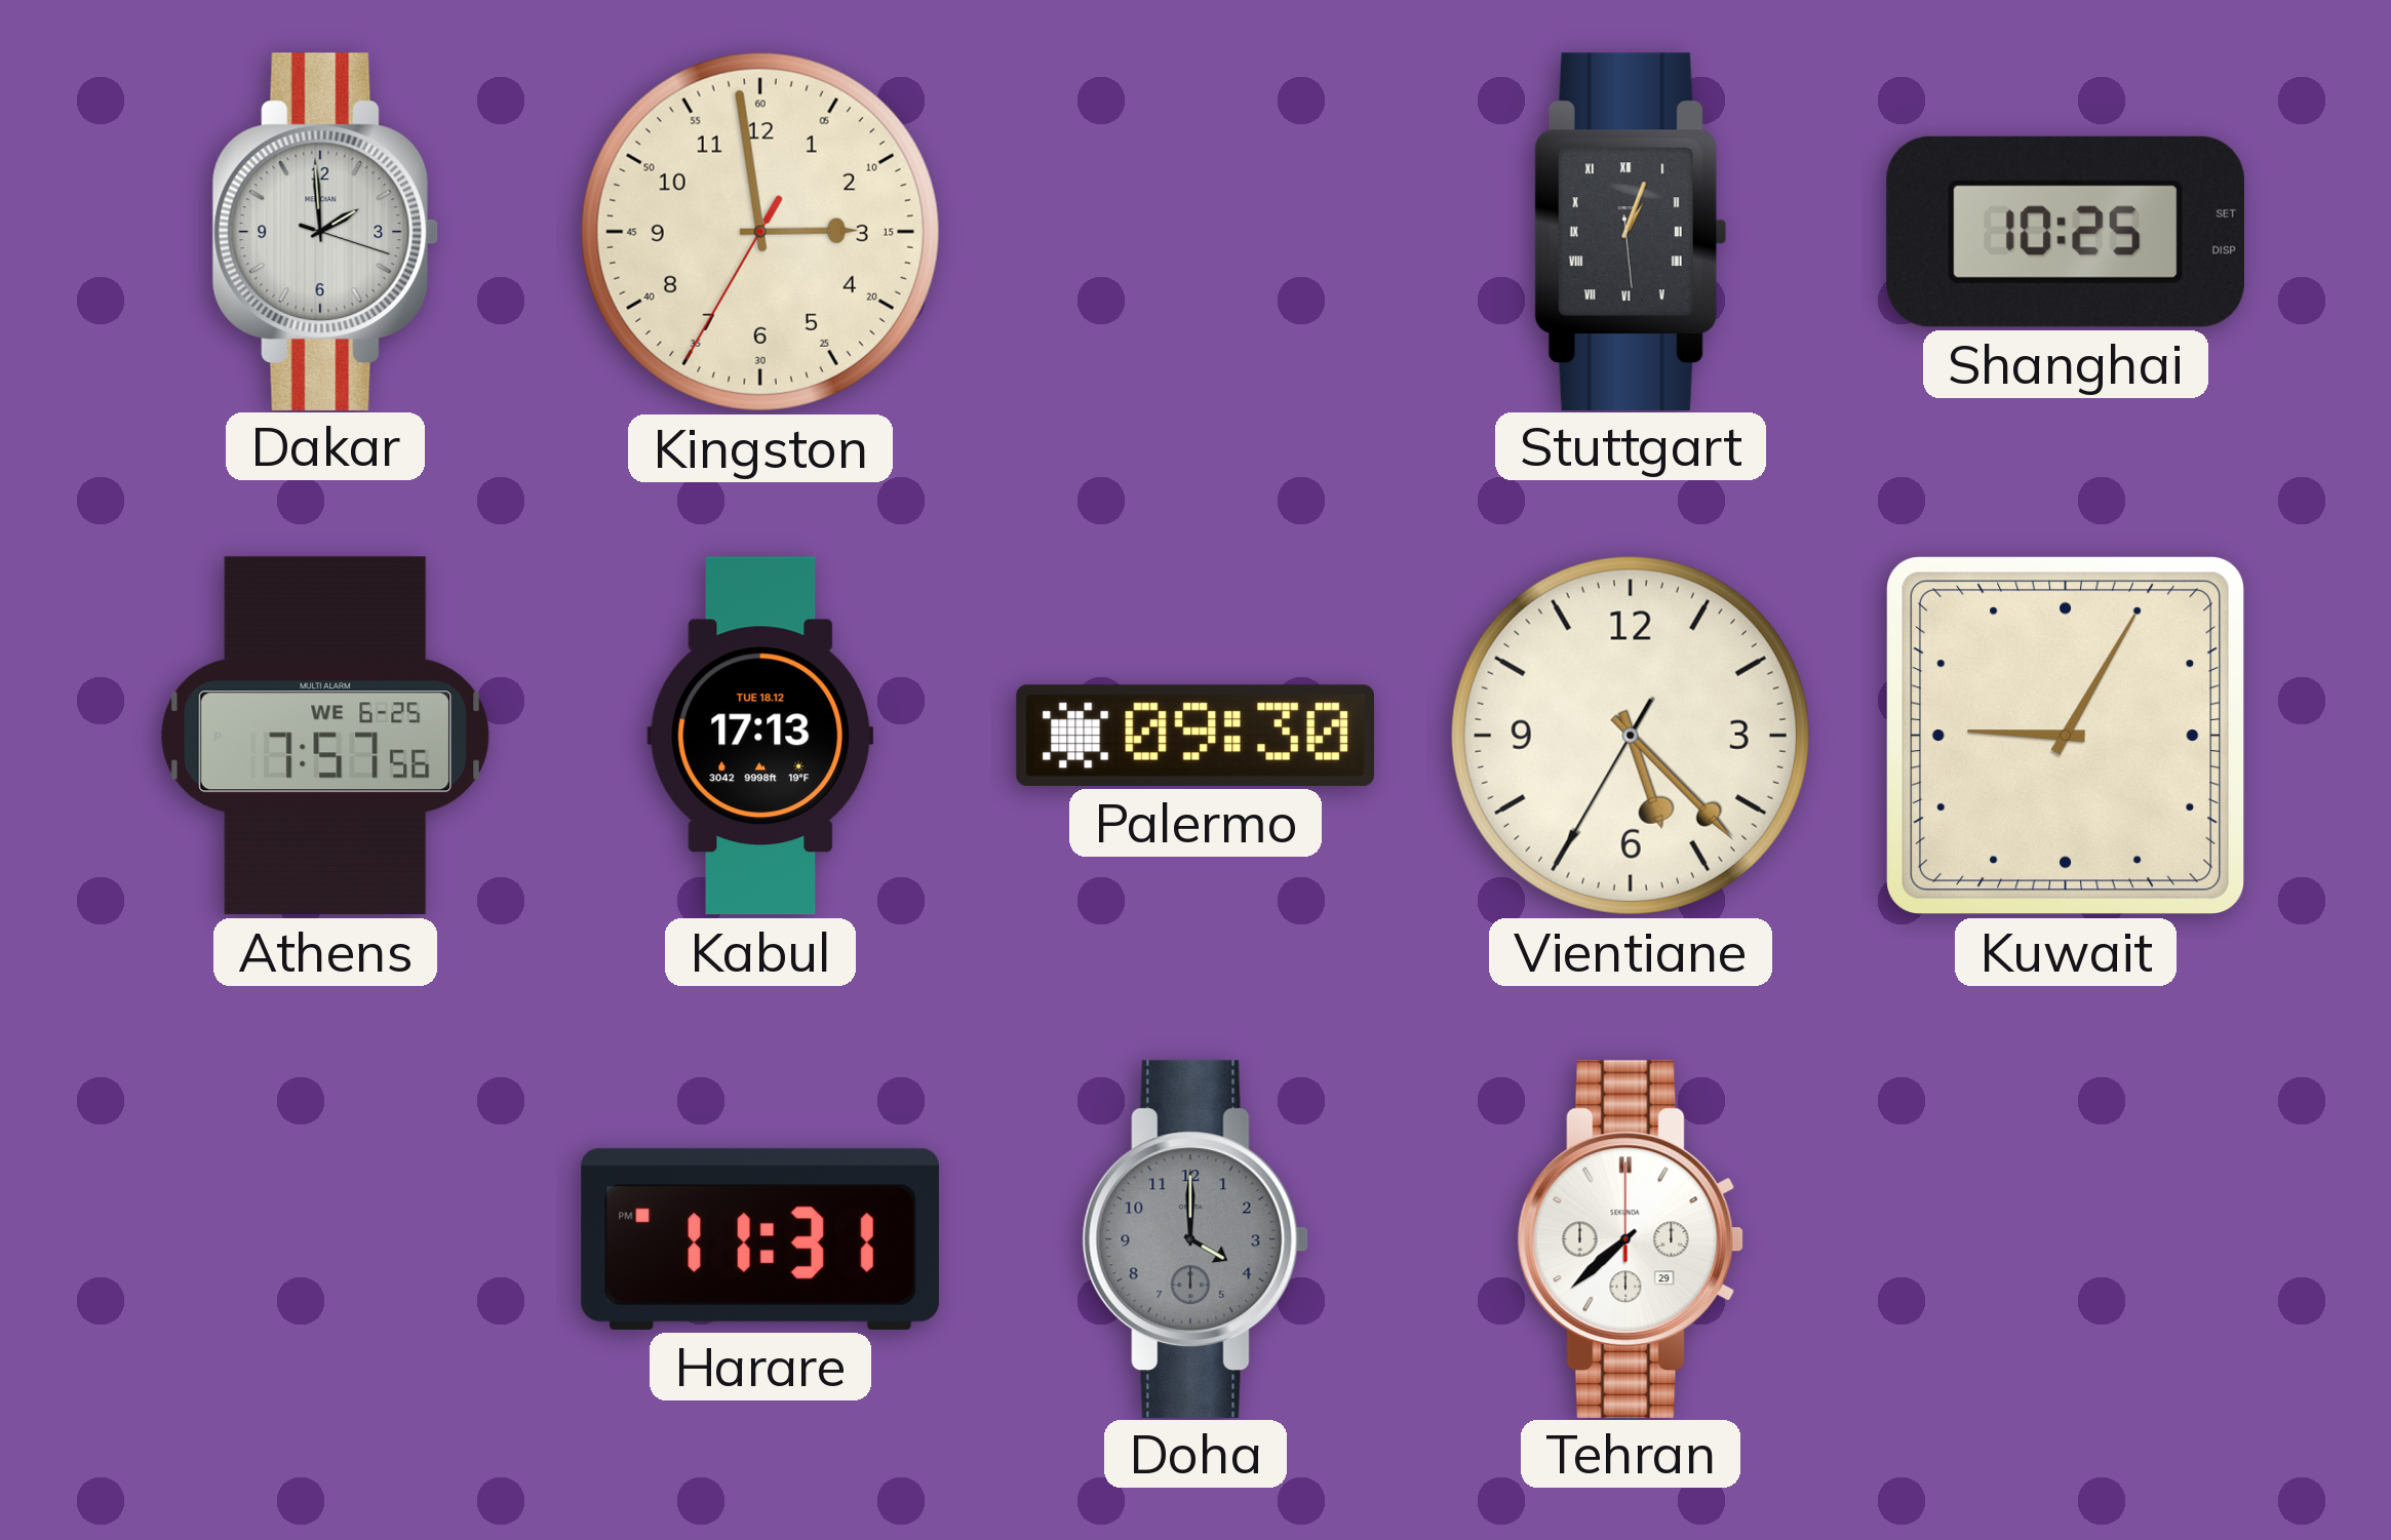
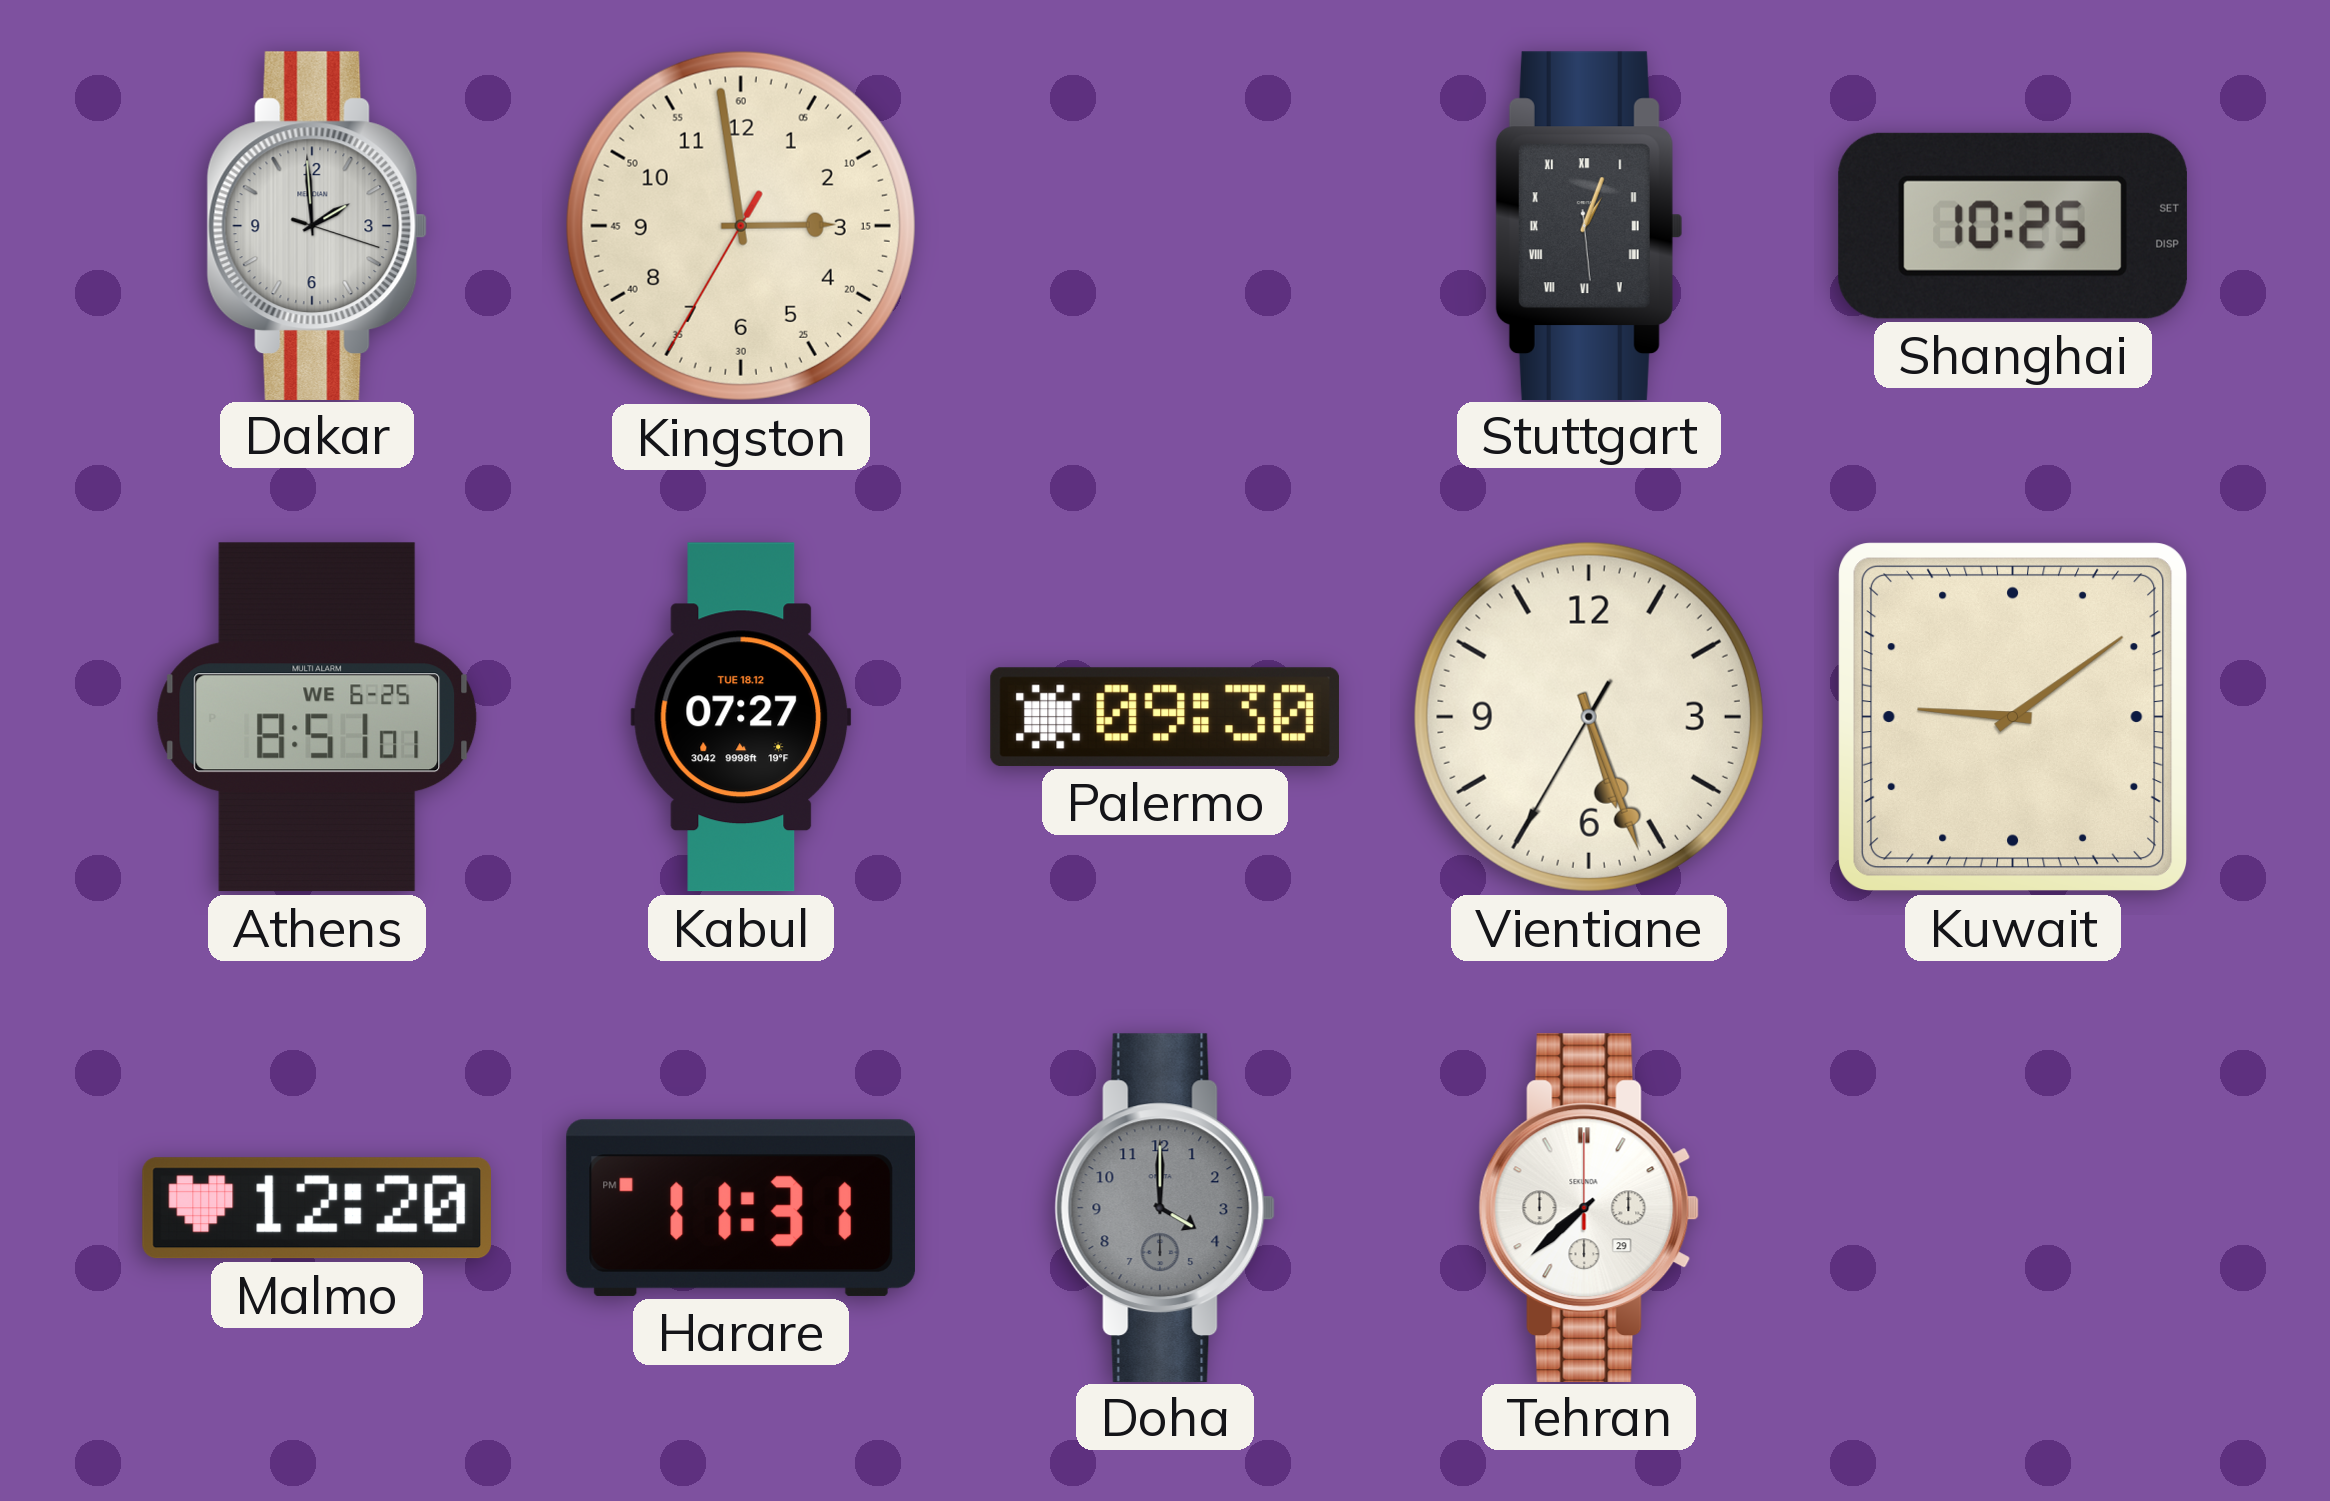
Athens: 7:57 -> 8:51 (317, 717)
Kabul: 17:13 -> 07:27 (741, 717)
Vientiane: 5:22 -> 5:26 (1589, 717)
Kuwait: 9:05 -> 9:09 (2013, 717)
Malmo: none -> 12:20 (316, 1208)
